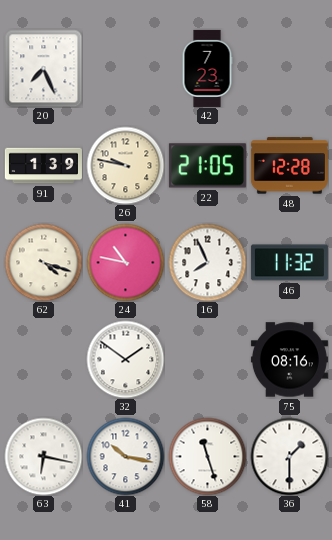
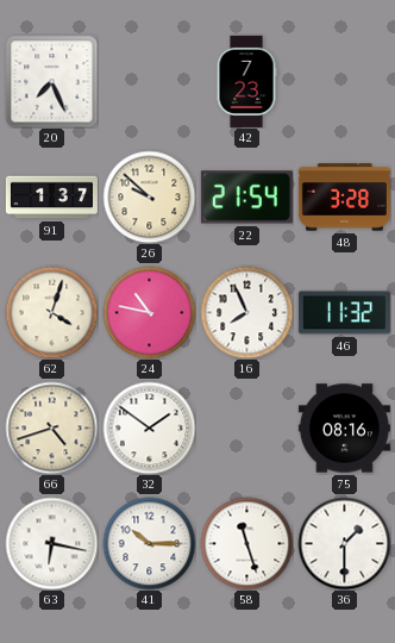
91: 1:39 -> 1:37 (51, 198)
26: 9:47 -> 9:52 (149, 196)
22: 21:05 -> 21:54 (246, 198)
48: 12:28 -> 3:28 (344, 198)
62: 4:18 -> 4:03 (51, 312)
66: none -> 4:42 (51, 427)
41: 10:17 -> 10:15 (149, 543)
